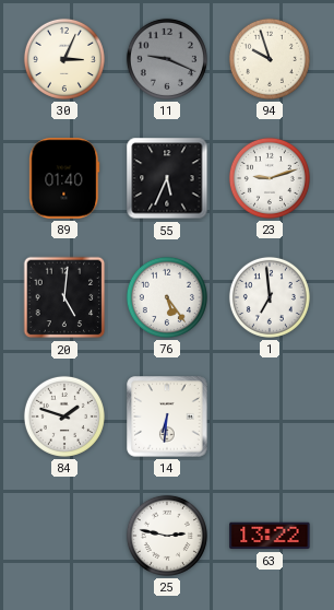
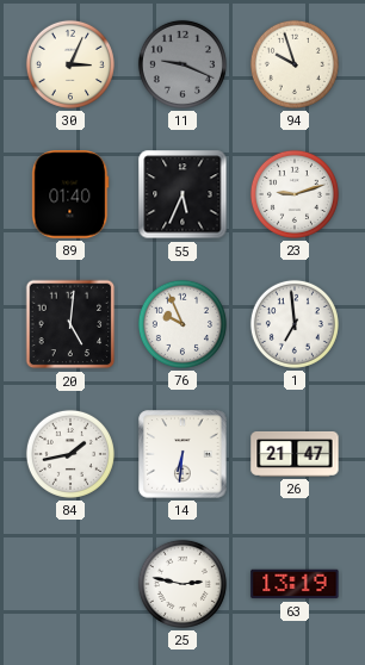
76: 5:24 -> 9:56 (182, 324)
84: 1:48 -> 1:43 (70, 454)
26: none -> 21:47 (295, 454)
63: 13:22 -> 13:19 (295, 584)
